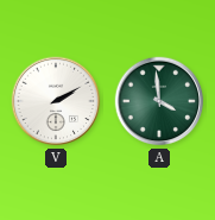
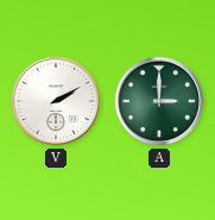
A: 3:59 -> 3:00 (159, 101)
